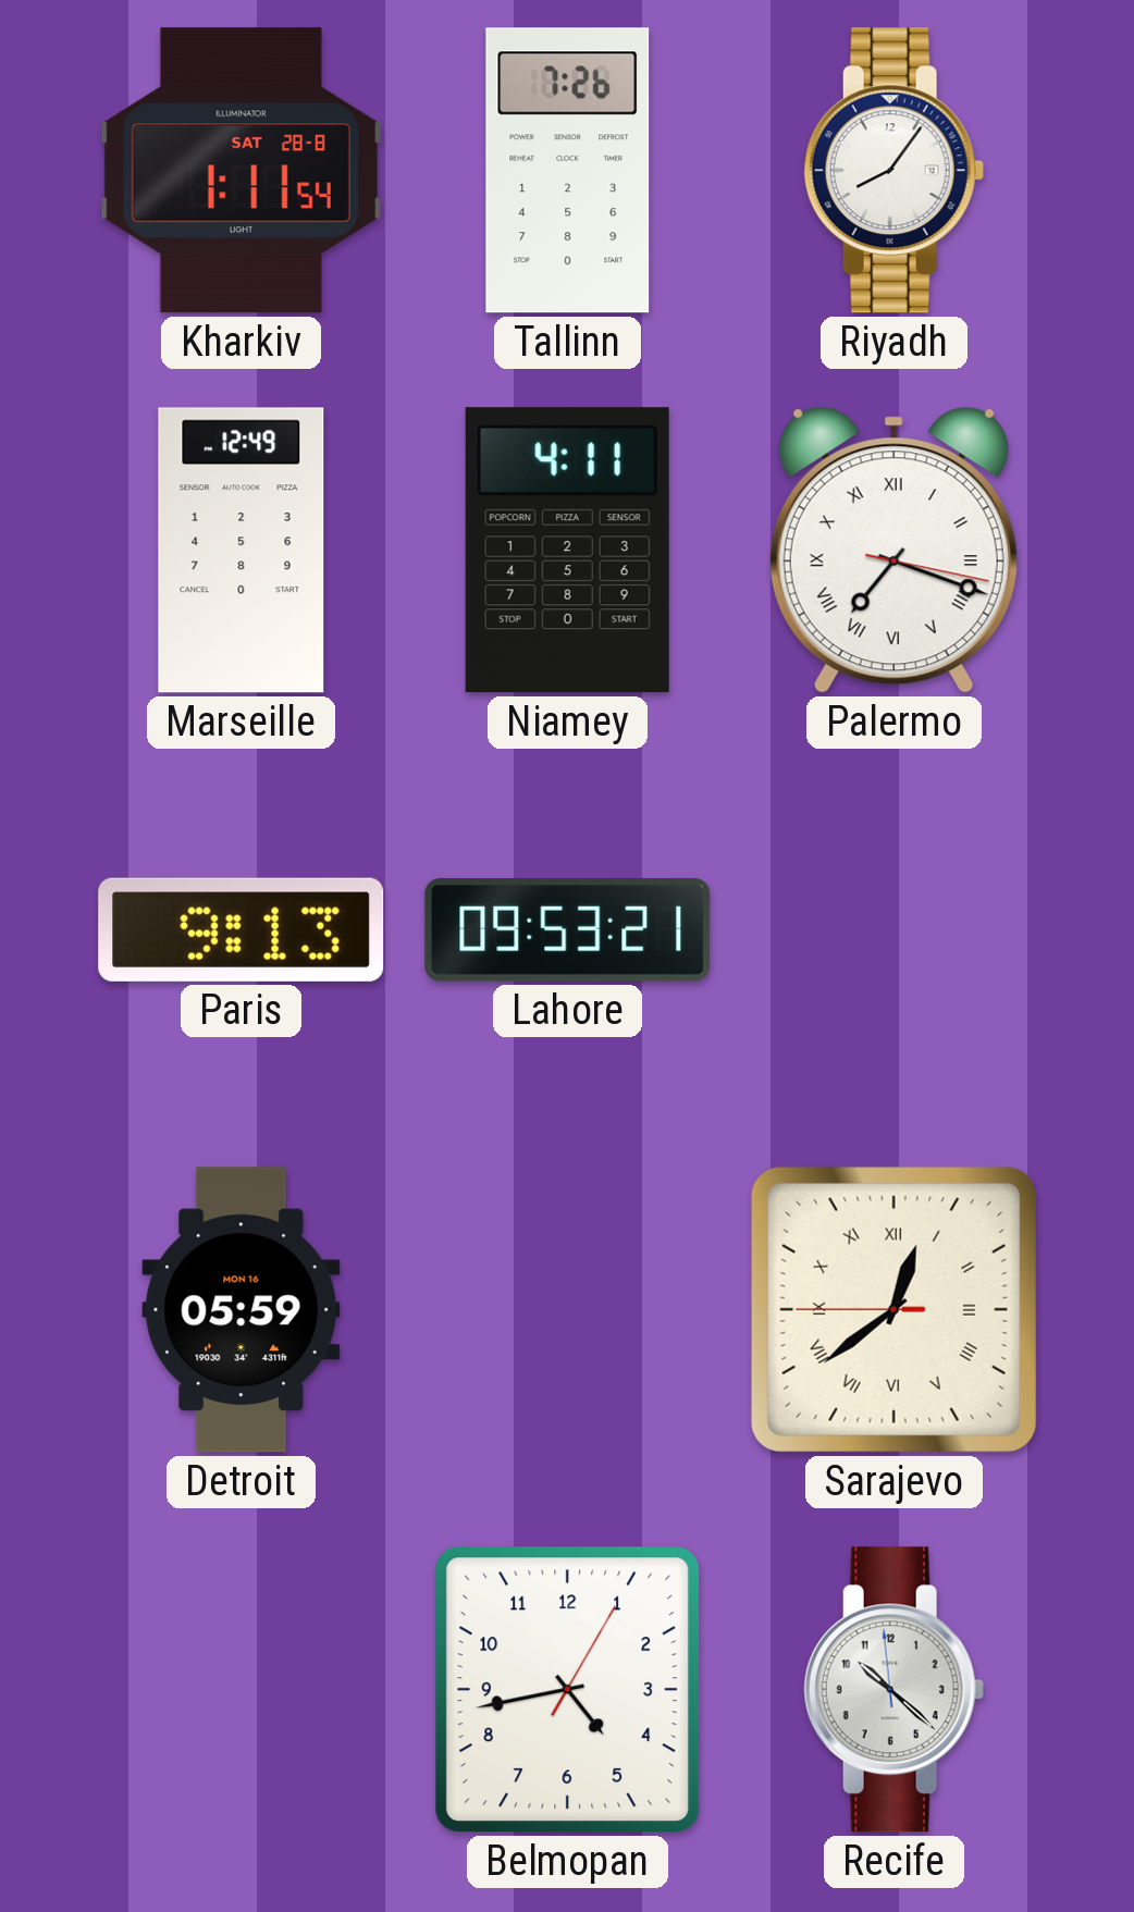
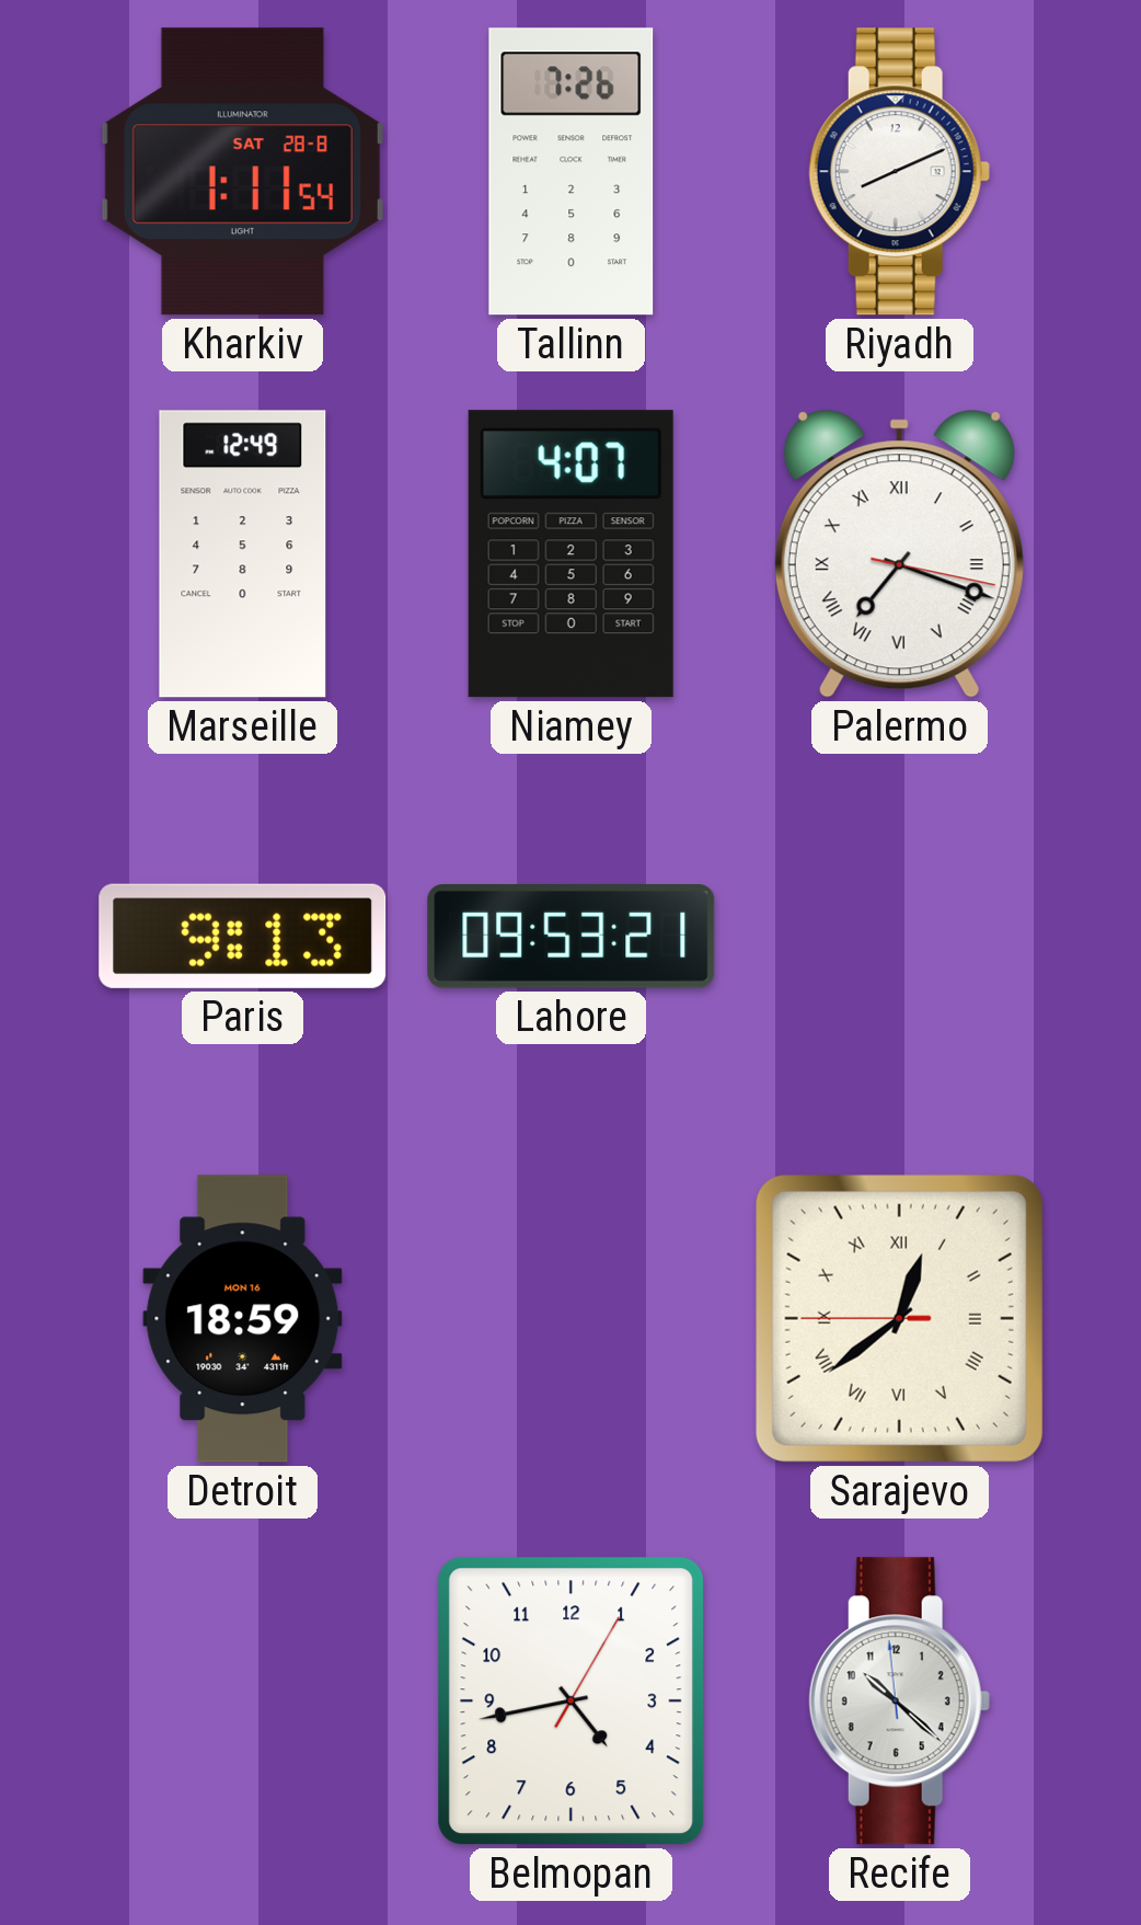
Riyadh: 8:06 -> 8:11 (899, 172)
Niamey: 4:11 -> 4:07 (570, 554)
Detroit: 05:59 -> 18:59 (243, 1319)
